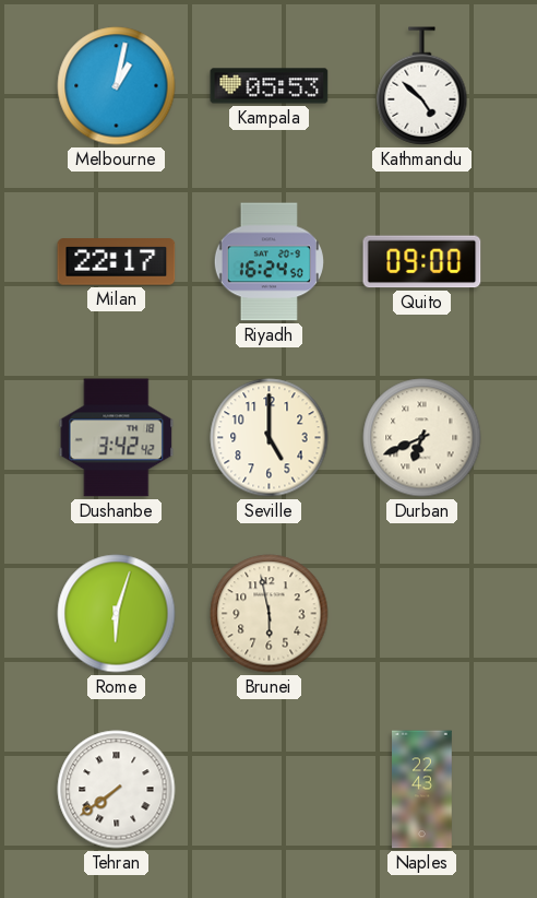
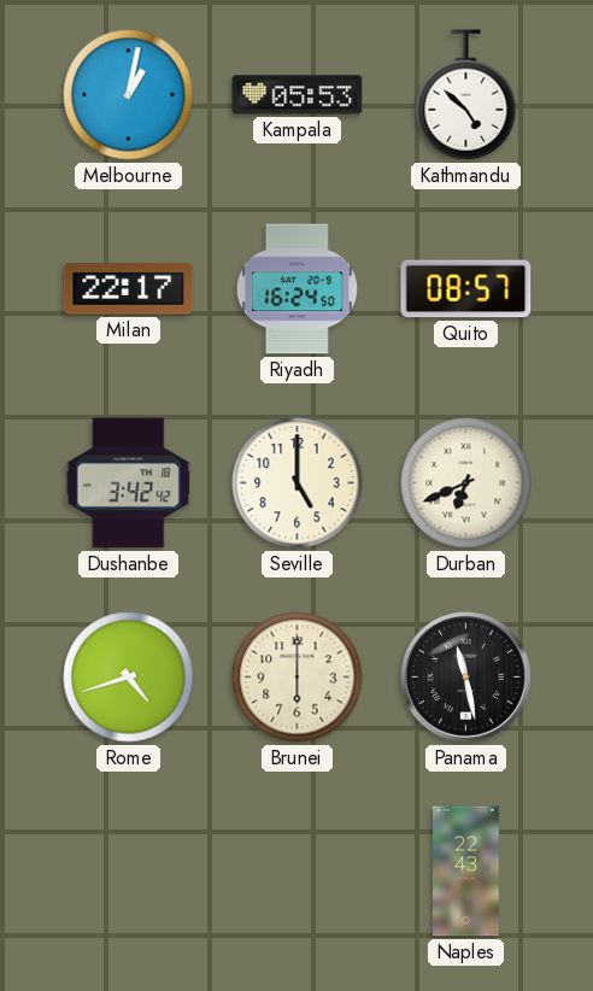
Quito: 09:00 -> 08:57 (466, 289)
Rome: 6:03 -> 4:42 (129, 678)
Brunei: 5:58 -> 6:00 (298, 678)
Panama: none -> 11:28 (466, 678)
Tehran: 7:39 -> none (117, 790)
